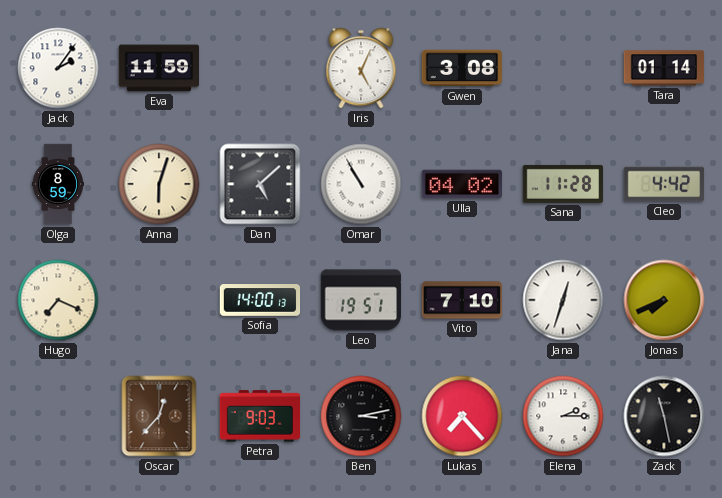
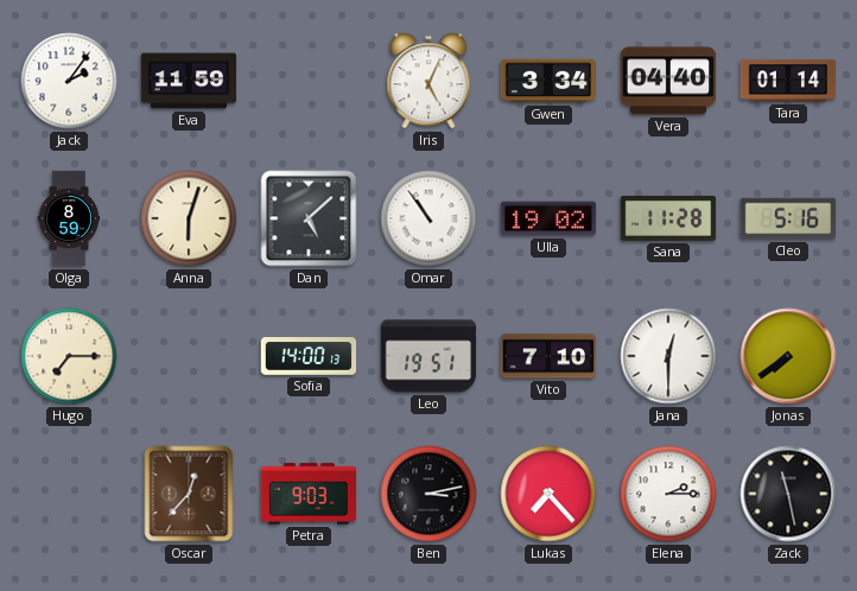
Gwen: 3:08 -> 3:34 (547, 81)
Vera: none -> 04:40 (668, 81)
Omar: 10:55 -> 10:54 (429, 218)
Ulla: 04:02 -> 19:02 (548, 218)
Cleo: 4:42 -> 5:16 (788, 218)
Hugo: 7:19 -> 7:15 (69, 356)
Jana: 12:33 -> 12:30 (668, 356)
Jonas: 7:41 -> 7:39 (788, 356)
